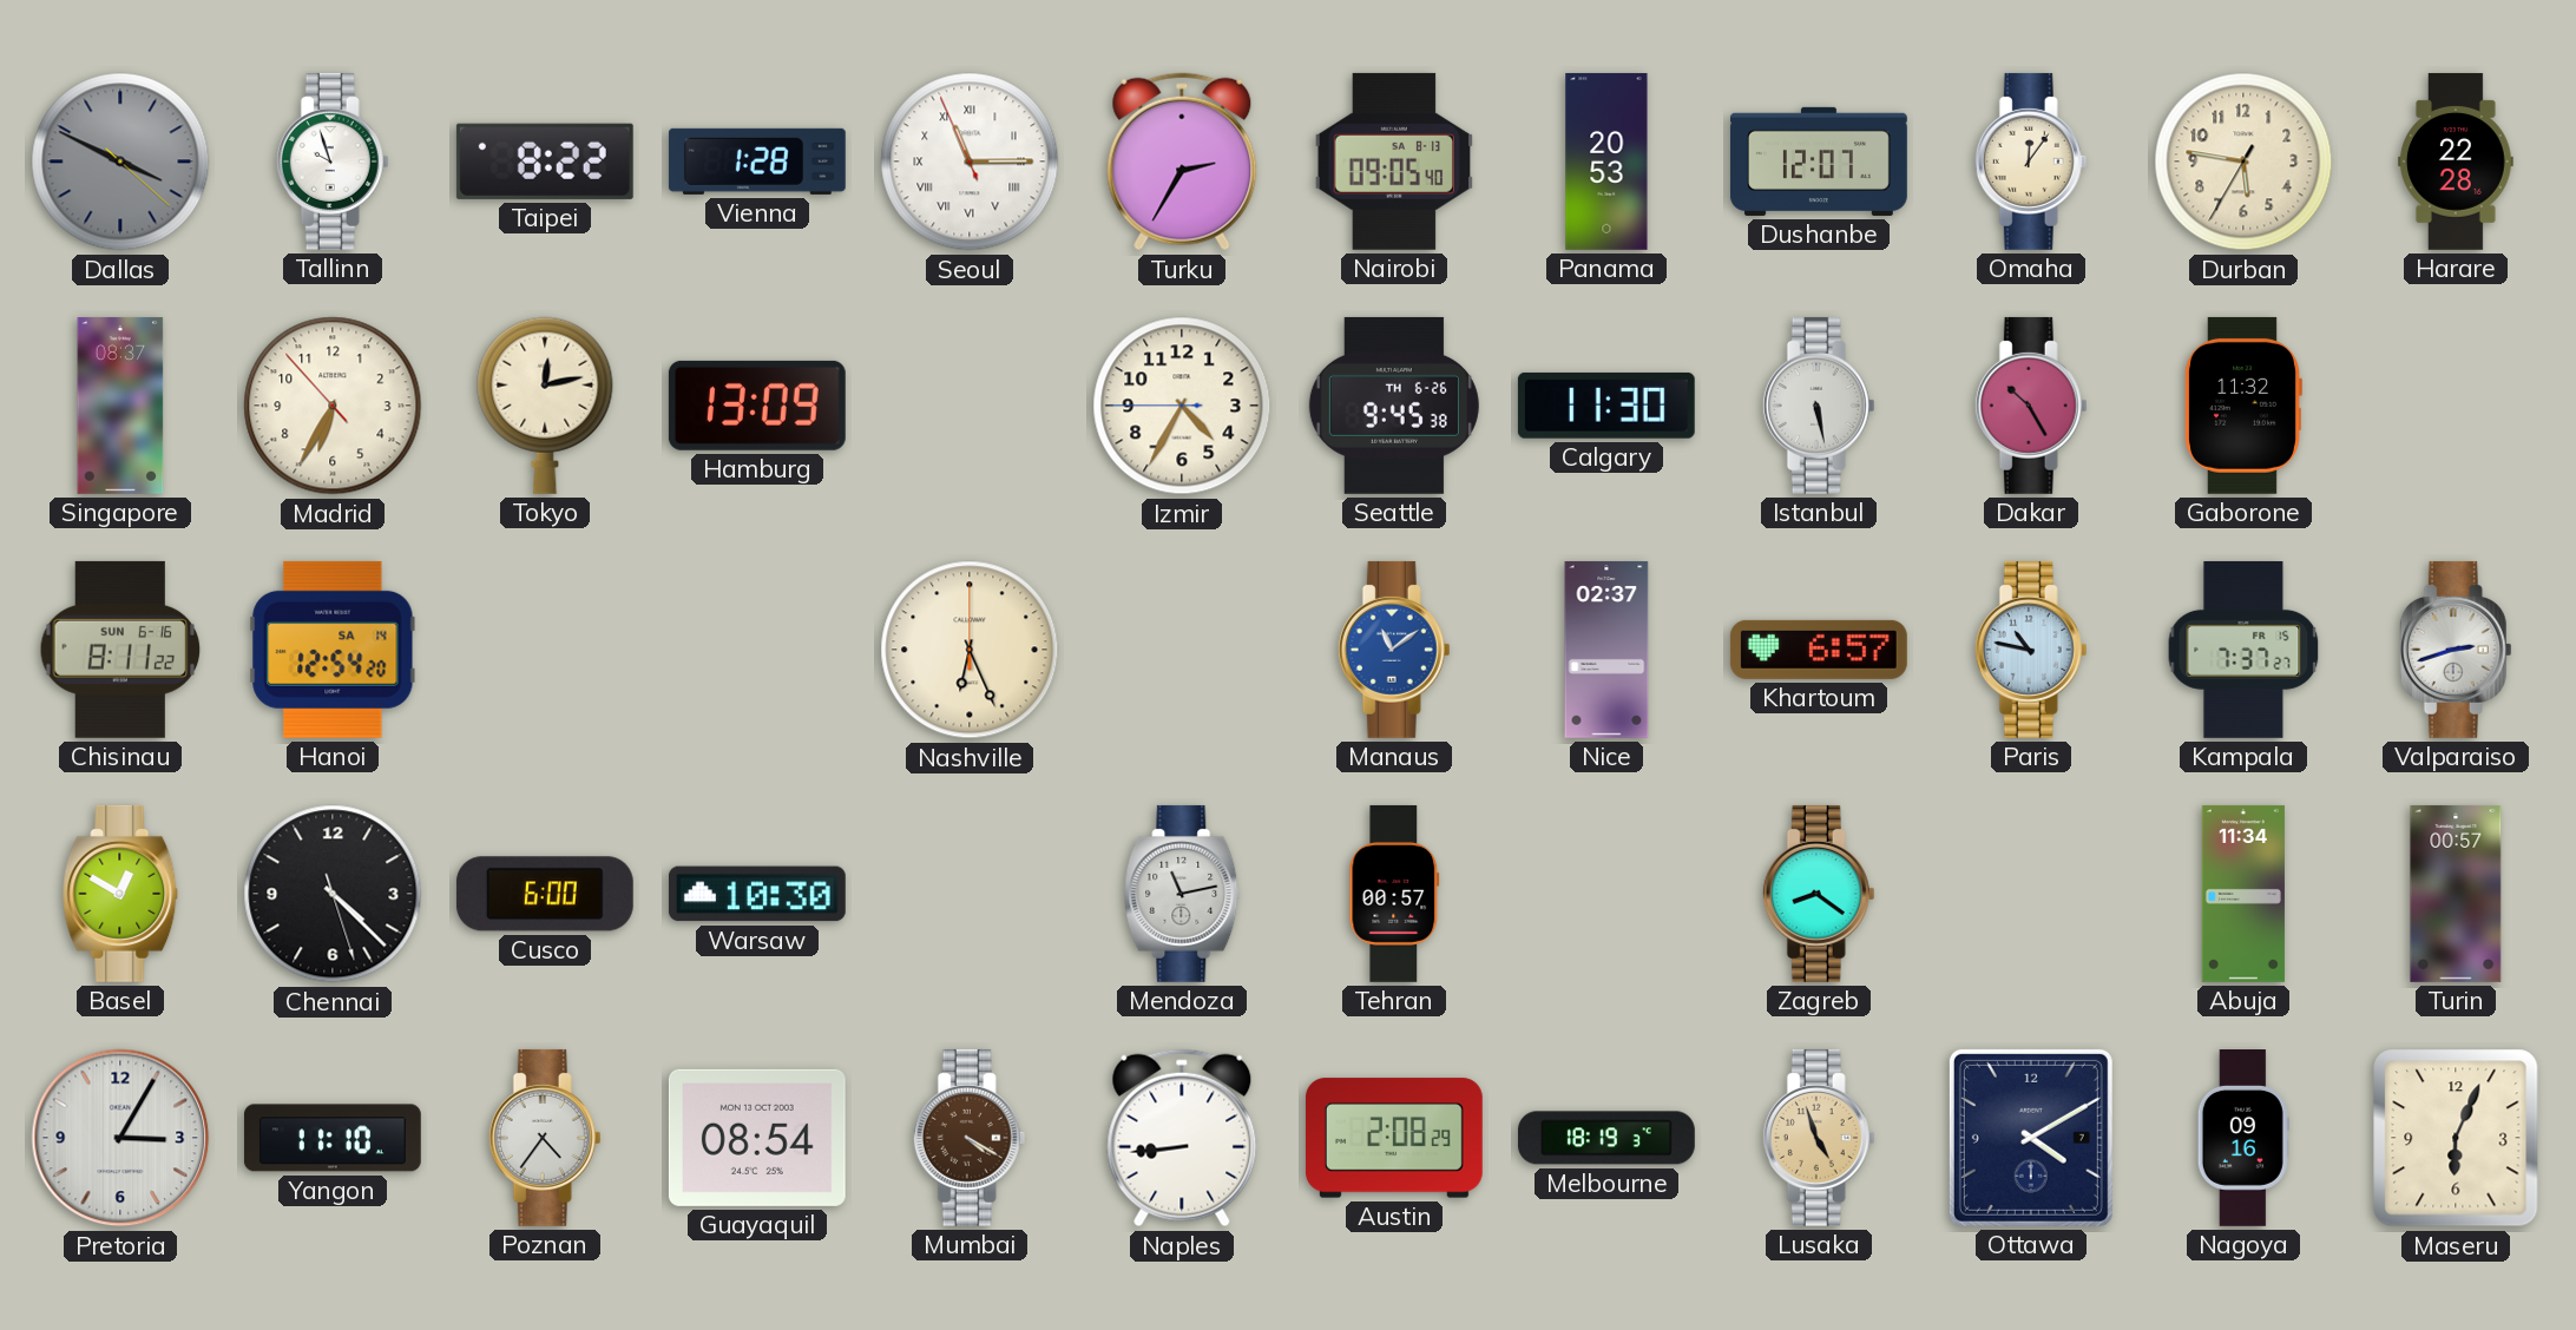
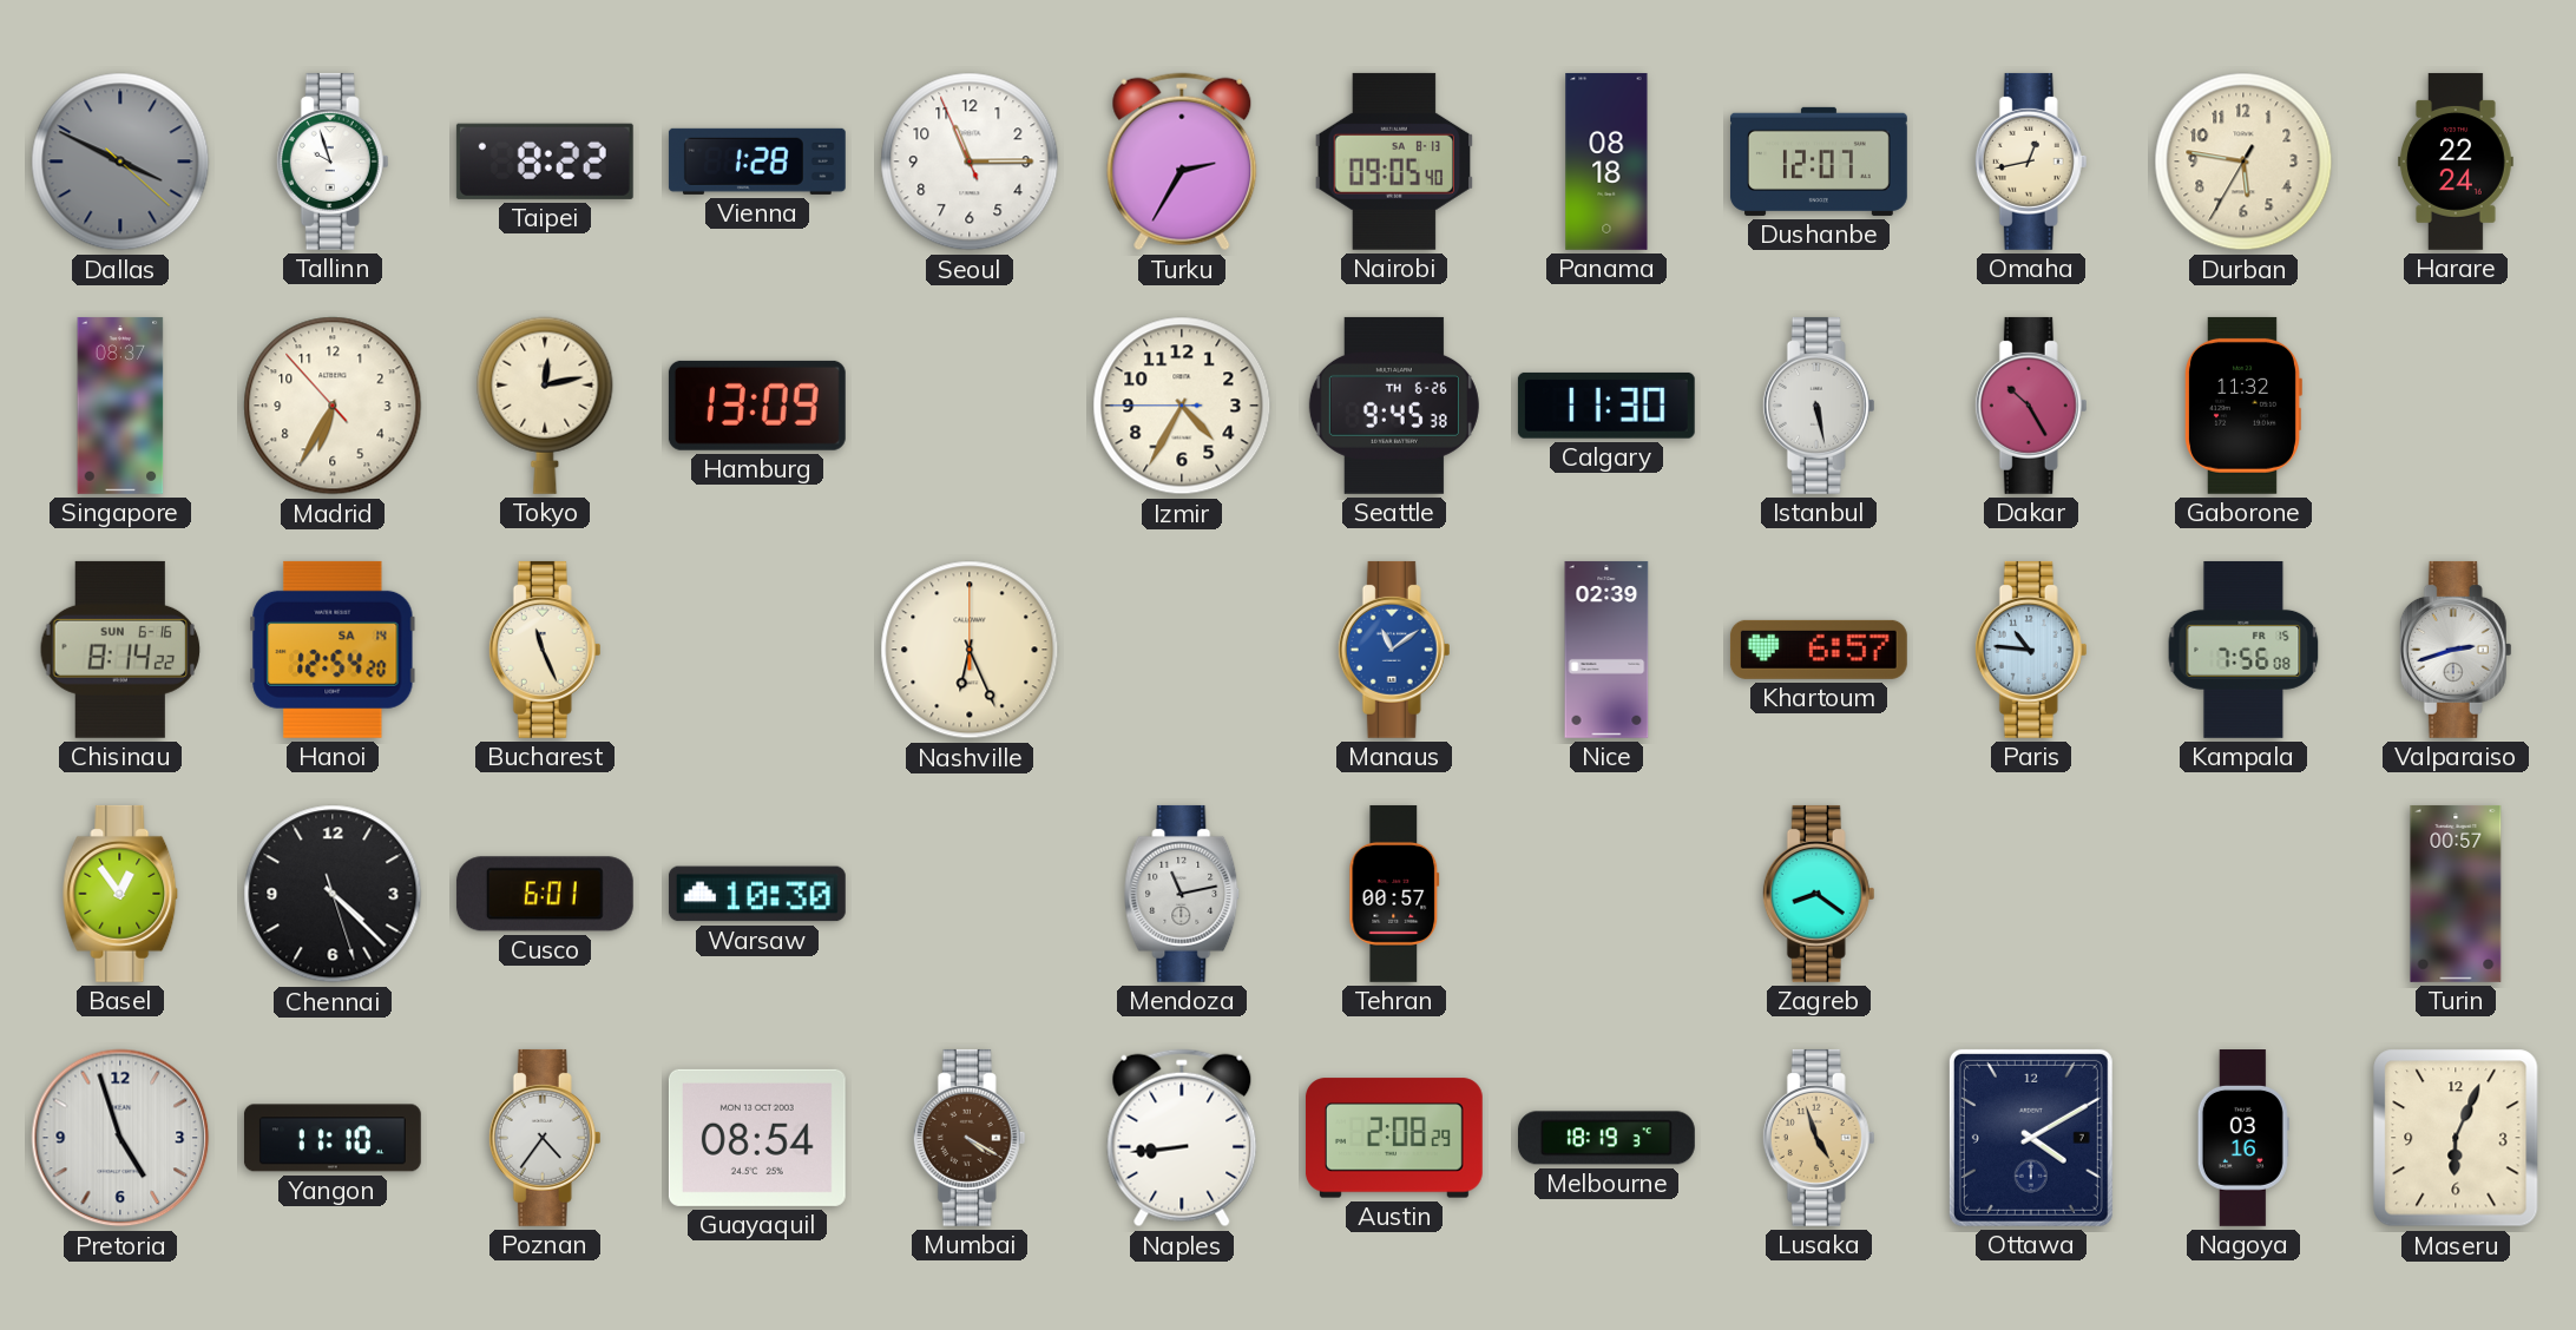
Seoul numerals: Roman -> Arabic (970, 162)
Panama: 20:53 -> 08:18 (1606, 162)
Omaha: 12:06 -> 12:43 (2031, 162)
Harare: 22:28 -> 22:24 (2457, 162)
Chisinau: 8:11 -> 8:14 (120, 650)
Bucharest: none -> 11:26 (545, 650)
Nice: 02:37 -> 02:39 (1606, 650)
Paris: 10:47 -> 10:46 (2031, 650)
Kampala: 7:37 -> 7:56 (2243, 650)
Basel: 12:50 -> 12:54 (120, 894)
Cusco: 6:00 -> 6:01 (545, 894)
Abuja: 11:34 -> none (2243, 894)
Pretoria: 3:05 -> 4:57 (120, 1138)
Nagoya: 09:16 -> 03:16 (2243, 1139)
